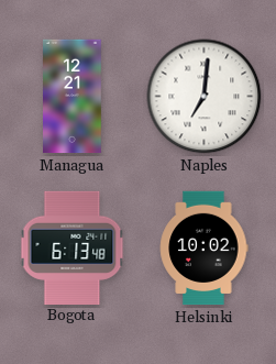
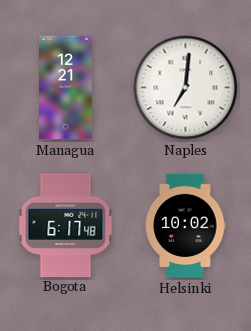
Bogota: 6:13 -> 6:17 (66, 225)
